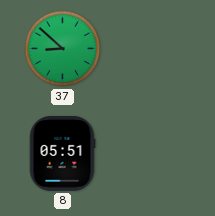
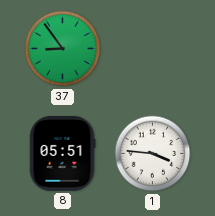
37: 8:52 -> 8:54 (63, 49)
1: none -> 3:46 (153, 154)
